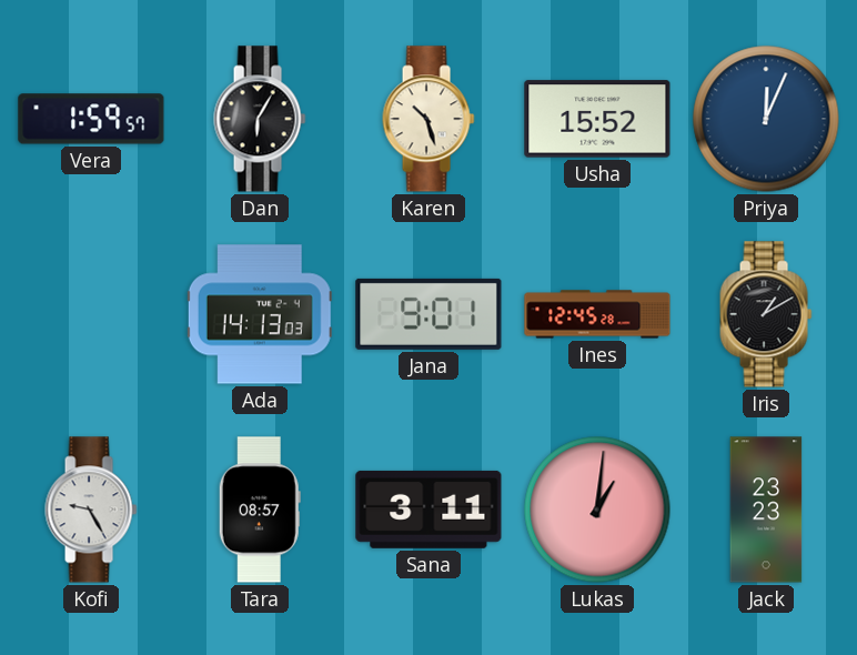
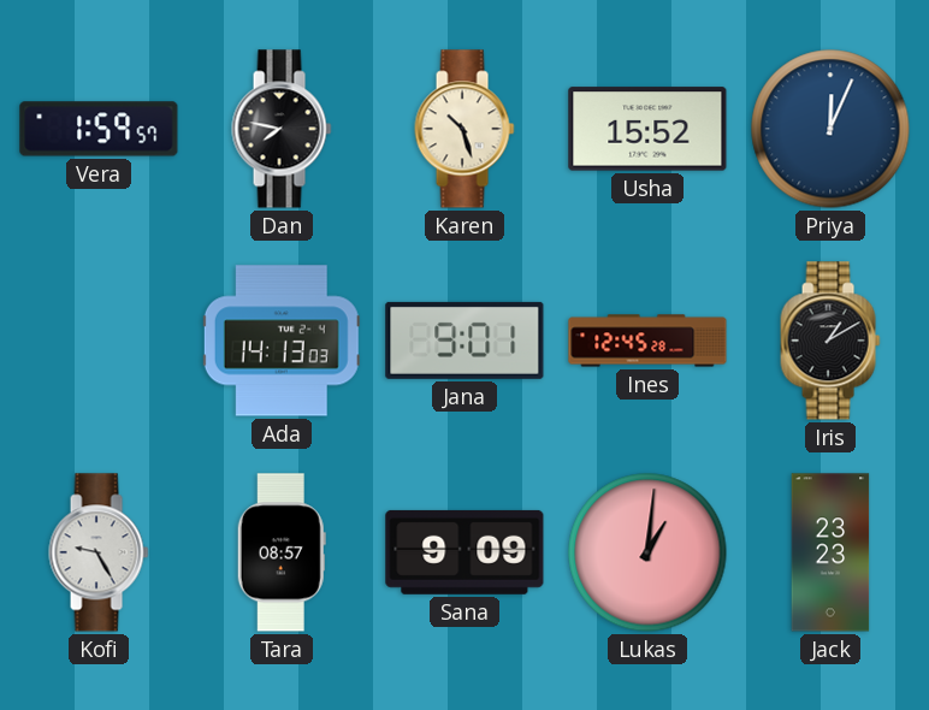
Dan: 6:05 -> 7:47 (282, 129)
Sana: 3:11 -> 9:09 (464, 552)
